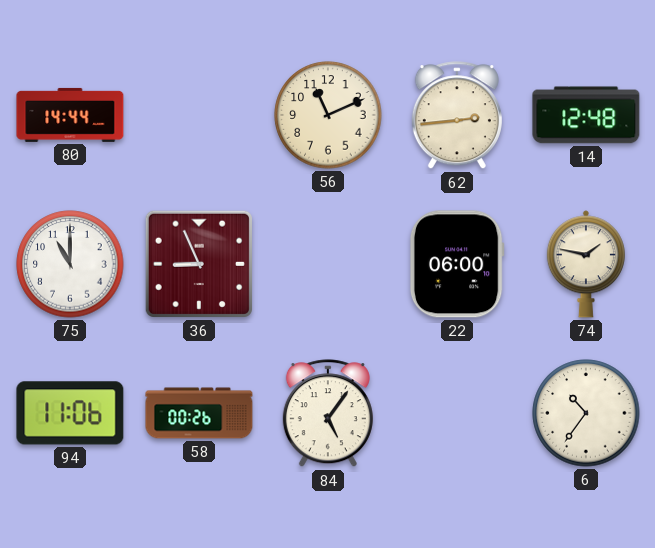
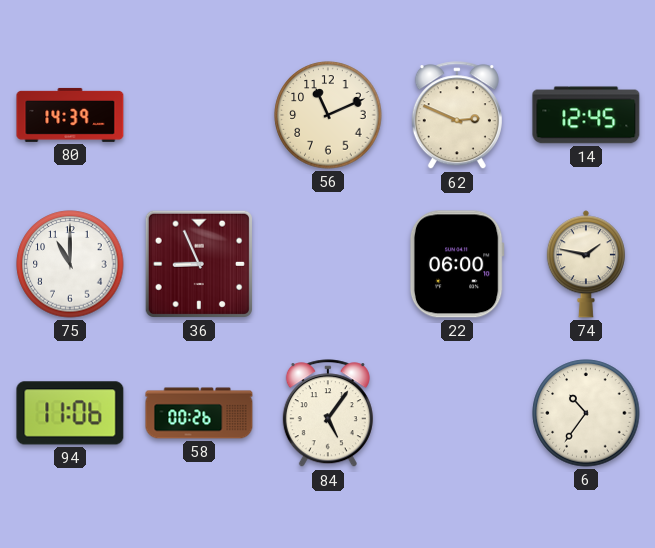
80: 14:44 -> 14:39 (70, 115)
62: 2:44 -> 2:49 (457, 116)
14: 12:48 -> 12:45 (586, 115)
